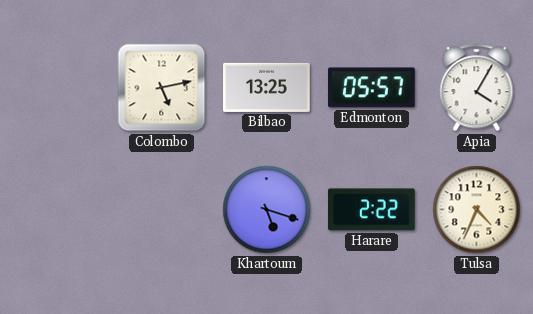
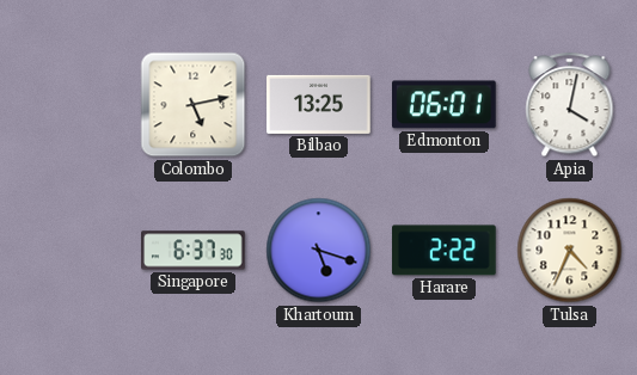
Edmonton: 05:57 -> 06:01 (445, 105)
Apia: 4:05 -> 4:02 (570, 105)
Singapore: none -> 6:37 (194, 251)
